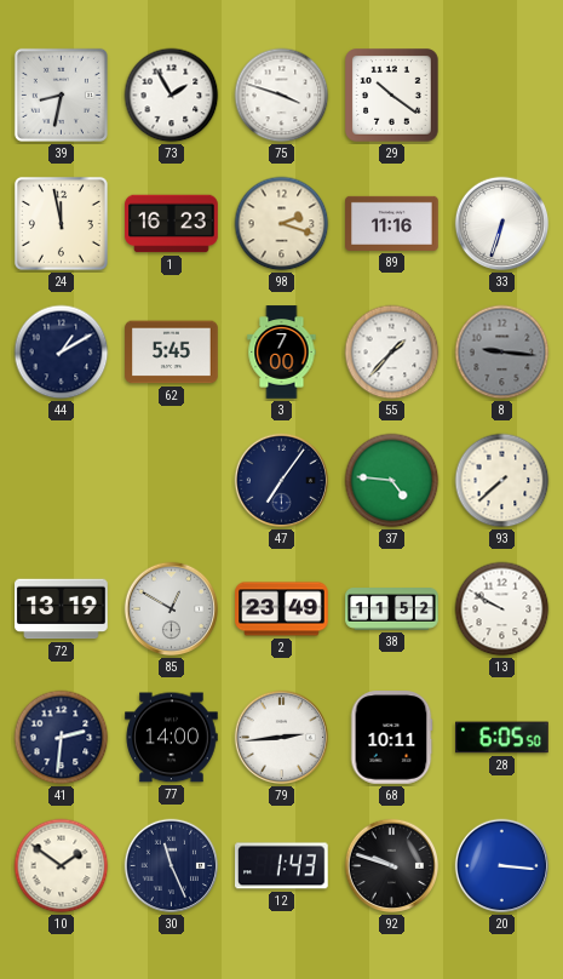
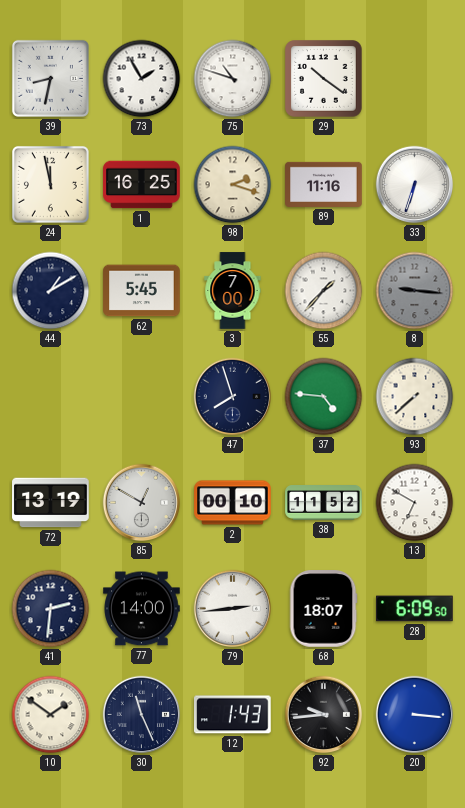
75: 3:48 -> 10:48 (233, 79)
1: 16:23 -> 16:25 (142, 185)
47: 7:06 -> 7:57 (233, 397)
2: 23:49 -> 00:10 (233, 503)
13: 9:50 -> 6:50 (415, 503)
68: 10:11 -> 18:07 (323, 609)
28: 6:05 -> 6:09 (415, 609)
92: 9:48 -> 9:44 (324, 715)
